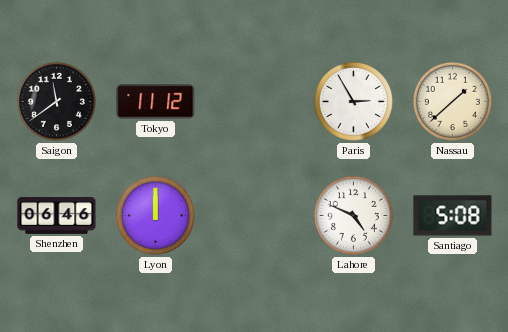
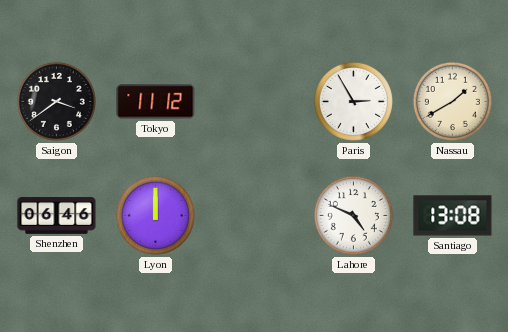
Saigon: 11:39 -> 3:39 (56, 101)
Nassau: 1:38 -> 1:40 (452, 101)
Santiago: 5:08 -> 13:08 (453, 216)
